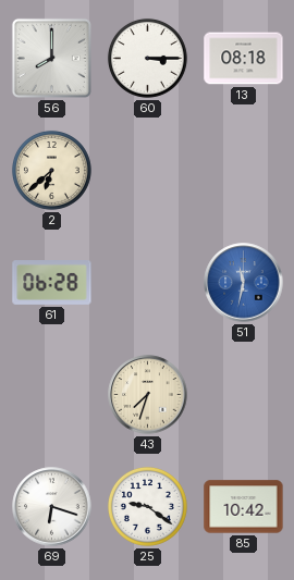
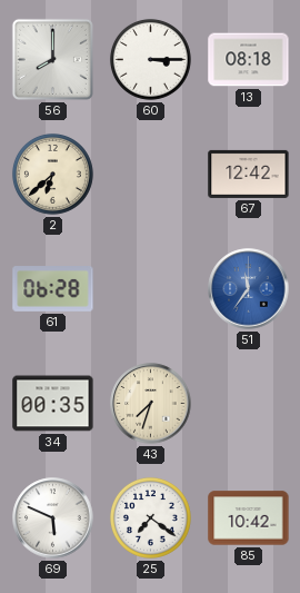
67: none -> 12:42 (249, 174)
51: 11:32 -> 11:36 (249, 289)
34: none -> 00:35 (53, 404)
69: 6:18 -> 5:49 (53, 518)
25: 9:21 -> 7:21 (150, 517)
